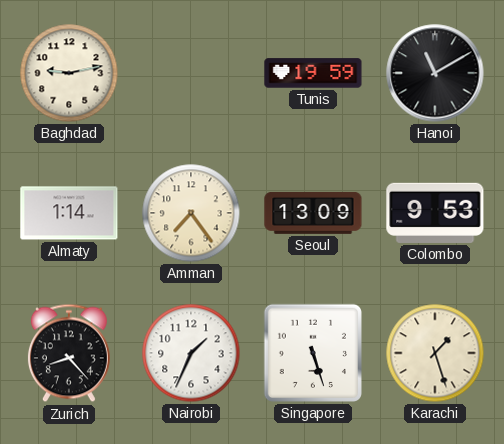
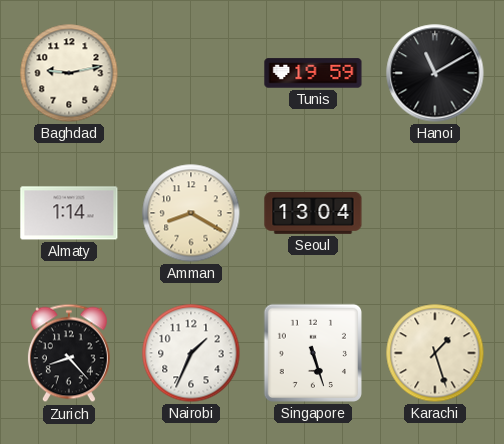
Amman: 7:24 -> 8:20 (191, 213)
Seoul: 13:09 -> 13:04 (313, 213)
Colombo: 9:53 -> none (435, 213)
